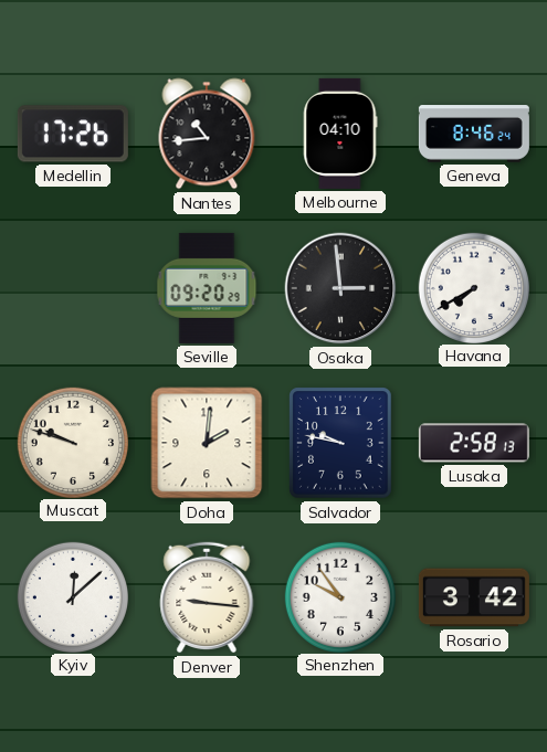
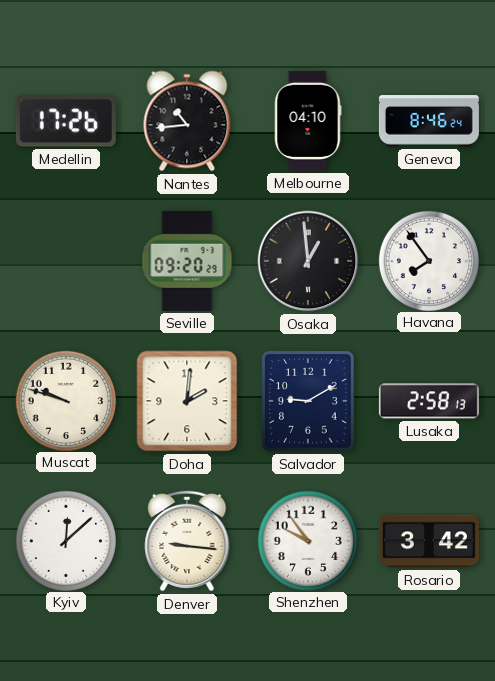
Osaka: 2:59 -> 12:59 (308, 261)
Havana: 7:40 -> 7:54 (428, 260)
Salvador: 9:47 -> 9:10 (308, 401)
